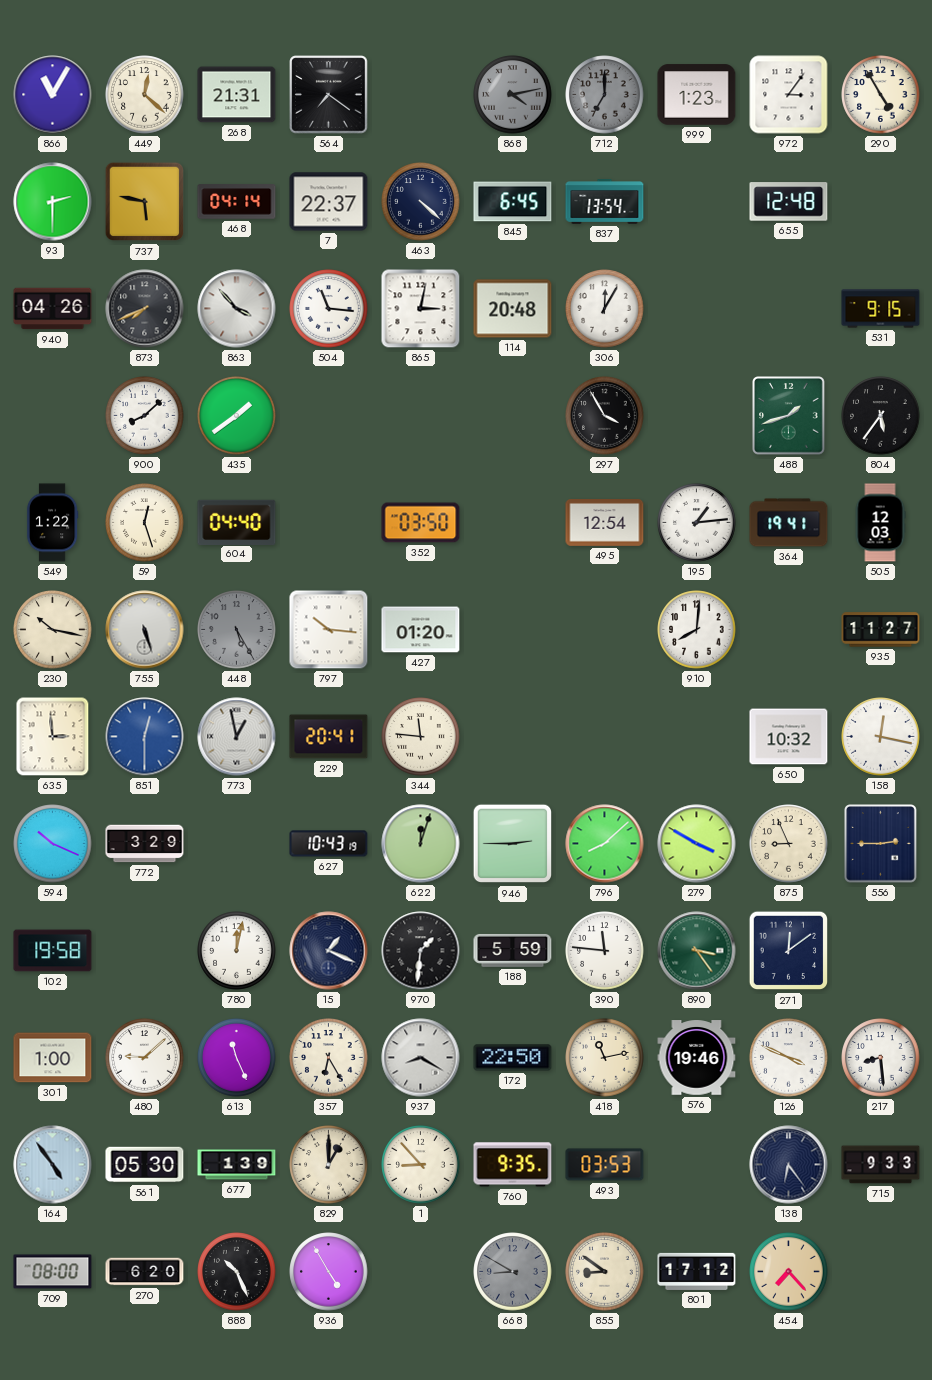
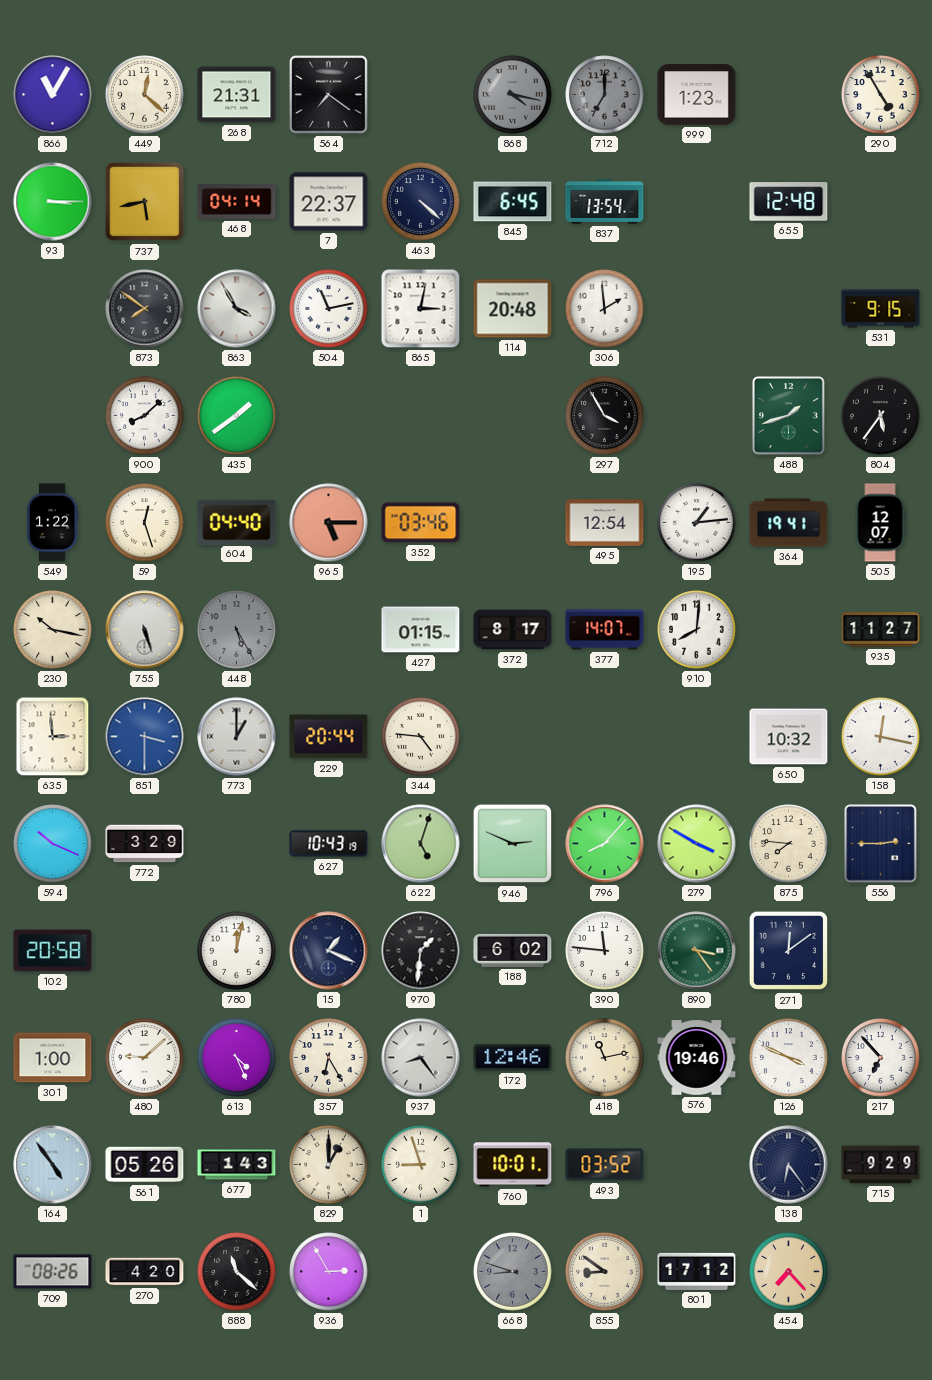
868: 4:13 -> 4:17 (513, 95)
972: 3:06 -> none (789, 95)
93: 2:30 -> 3:15 (53, 202)
737: 5:47 -> 5:43 (145, 202)
940: 04:26 -> none (53, 309)
873: 7:41 -> 7:51 (145, 309)
863: 3:53 -> 3:55 (237, 309)
504: 11:16 -> 11:13 (329, 309)
306: 12:05 -> 1:59 (605, 309)
965: none -> 5:15 (329, 523)
352: 03:50 -> 03:46 (421, 523)
505: 12:03 -> 12:07 (880, 523)
797: 10:16 -> none (329, 630)
427: 01:20 -> 01:15 (421, 630)
372: none -> 8:17 (513, 630)
377: none -> 14:07 (605, 630)
851: 12:30 -> 3:30 (145, 737)
773: 12:58 -> 1:00 (237, 737)
229: 20:41 -> 20:44 (329, 737)
344: 11:46 -> 4:46 (421, 737)
622: 12:03 -> 5:03 (421, 844)
946: 2:45 -> 2:49 (513, 844)
796: 8:08 -> 8:07 (605, 844)
875: 8:56 -> 7:46 (789, 844)
102: 19:58 -> 20:58 (53, 951)
188: 5:59 -> 6:02 (513, 950)
613: 11:26 -> 4:26 (237, 1058)
937: 8:20 -> 8:24 (421, 1058)
172: 22:50 -> 12:46 (513, 1058)
217: 8:29 -> 6:53 (881, 1058)
561: 05:30 -> 05:26 (145, 1165)
677: 1:39 -> 1:43 (237, 1165)
1: 8:53 -> 8:57 (421, 1165)
760: 9:35 -> 10:01 (513, 1165)
493: 03:53 -> 03:52 (605, 1165)
715: 9:33 -> 9:29 (881, 1165)
709: 08:00 -> 08:26 (53, 1272)
270: 6:20 -> 4:20 (145, 1272)
888: 10:26 -> 11:22 (237, 1272)
936: 4:55 -> 2:55 (329, 1272)
668: 8:50 -> 8:48 (513, 1272)
